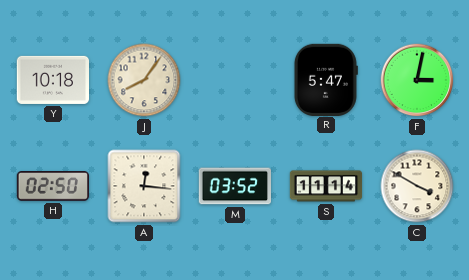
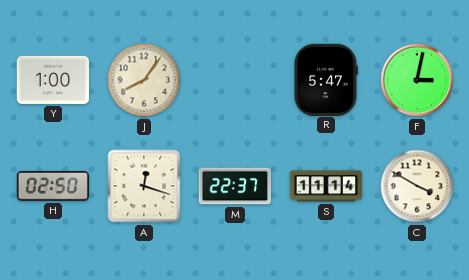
Y: 10:18 -> 1:00 (53, 80)
A: 12:16 -> 12:18 (144, 186)
M: 03:52 -> 22:37 (234, 186)
